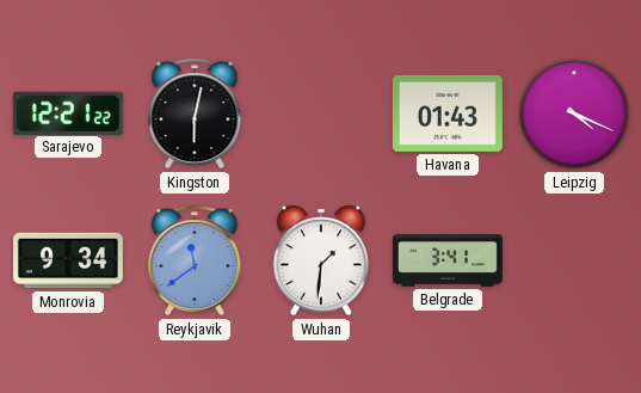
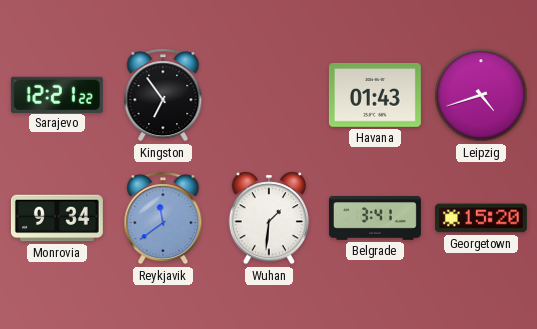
Kingston: 6:02 -> 6:54 (163, 95)
Leipzig: 4:19 -> 4:42 (481, 95)
Georgetown: none -> 15:20 (481, 218)
